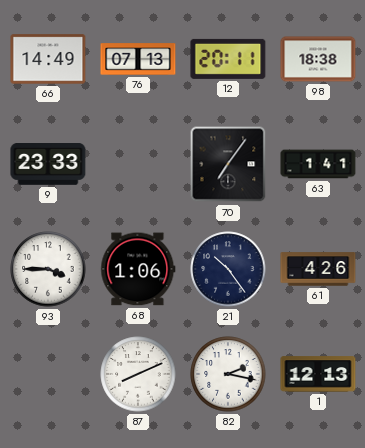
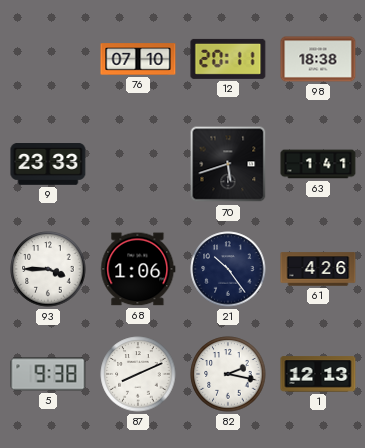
66: 14:49 -> none (48, 59)
76: 07:13 -> 07:10 (138, 59)
70: 7:06 -> 5:42 (228, 164)
5: none -> 9:38 (48, 374)
